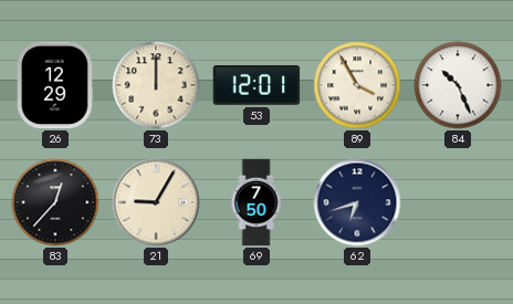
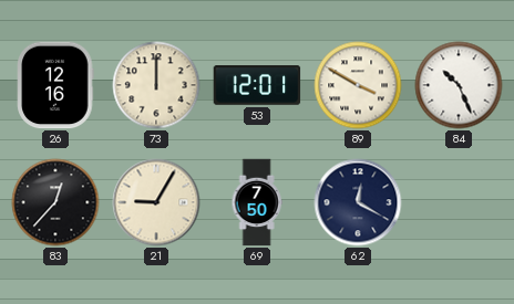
26: 12:29 -> 12:16 (55, 85)
89: 3:55 -> 3:50 (358, 85)
62: 6:42 -> 12:20 (358, 202)
